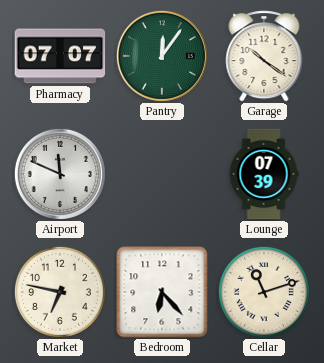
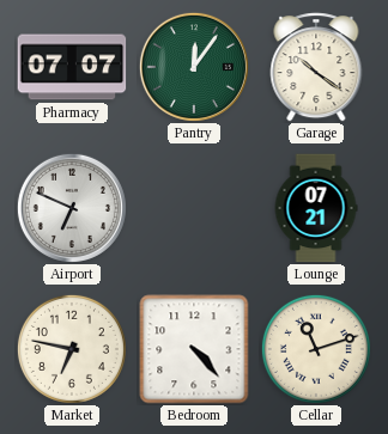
Airport: 11:49 -> 6:49 (72, 208)
Lounge: 07:39 -> 07:21 (316, 208)
Bedroom: 6:23 -> 4:23 (194, 349)
